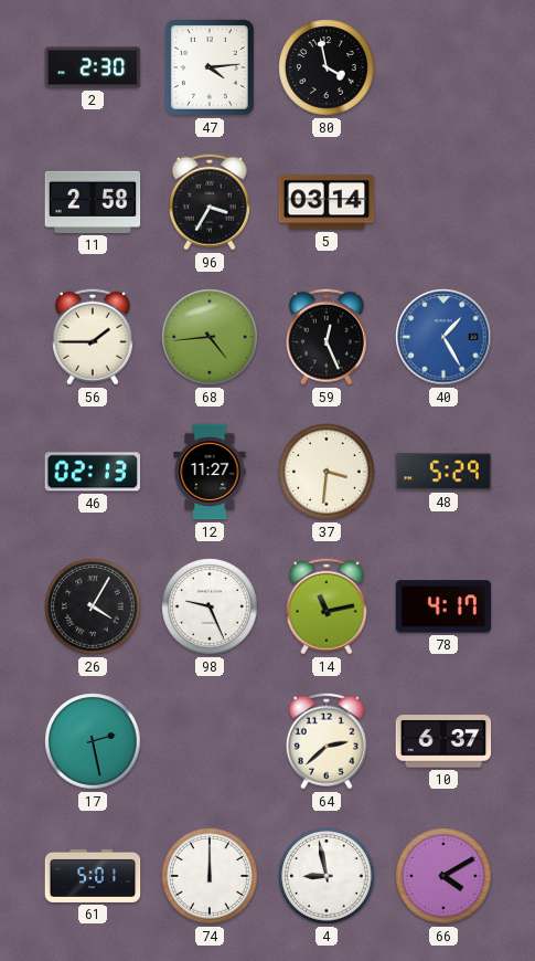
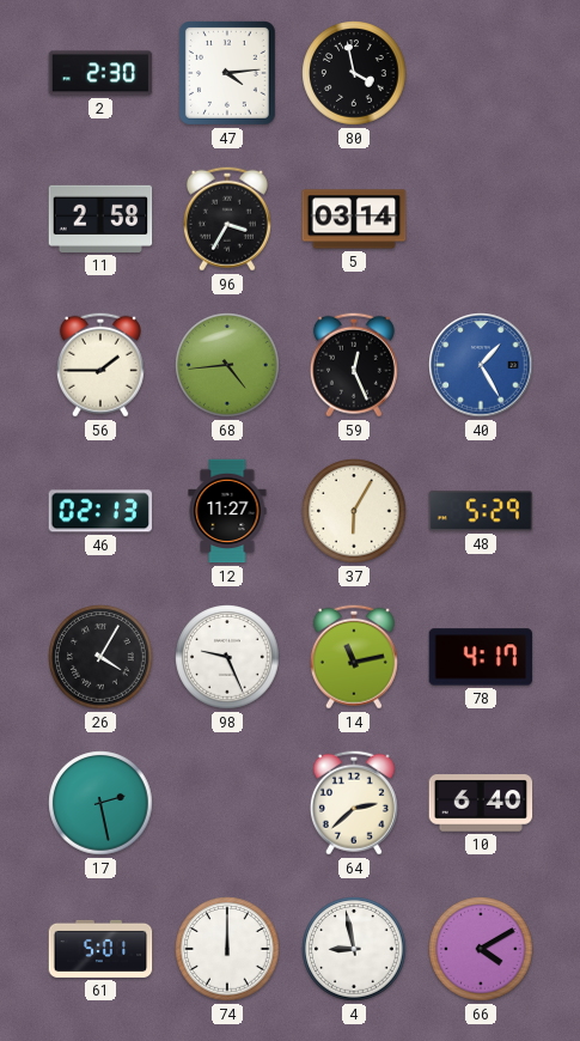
37: 3:31 -> 6:05 (354, 511)
10: 6:37 -> 6:40 (481, 803)
